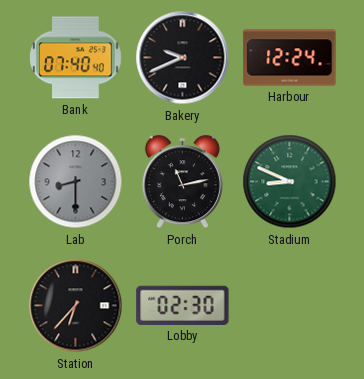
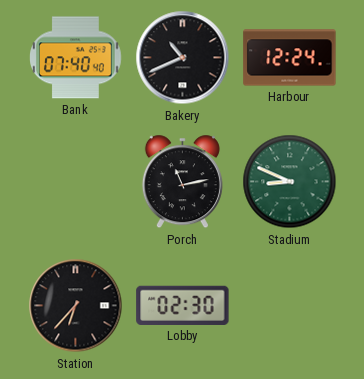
Bakery: 9:41 -> 10:41 (183, 58)
Lab: 8:30 -> none (76, 182)
